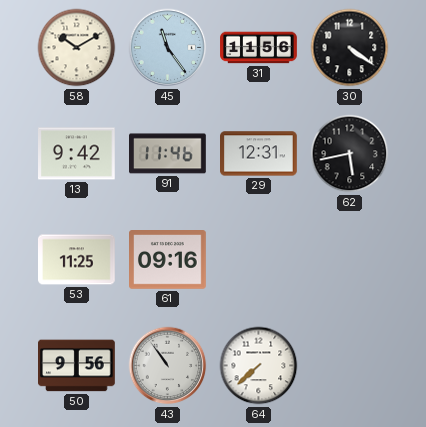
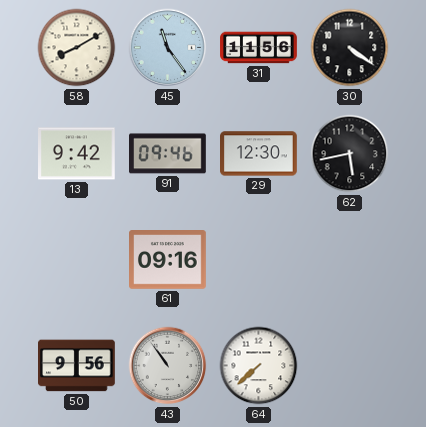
58: 10:10 -> 8:10 (77, 48)
91: 11:46 -> 09:46 (168, 154)
29: 12:31 -> 12:30 (259, 154)
53: 11:25 -> none (77, 260)
